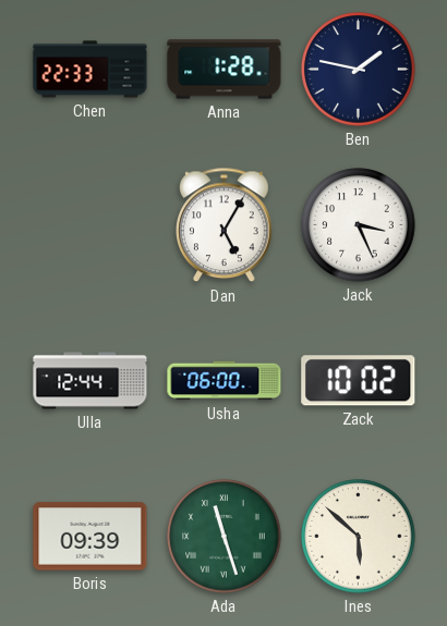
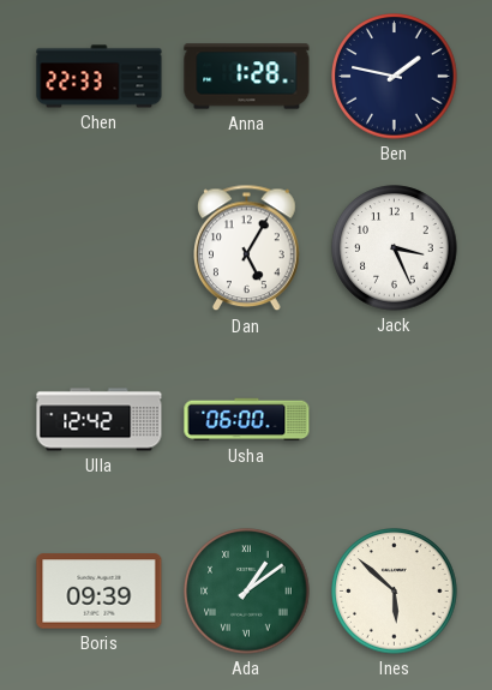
Ulla: 12:44 -> 12:42 (100, 420)
Zack: 10:02 -> none (359, 381)
Ada: 11:27 -> 1:09 (247, 592)
